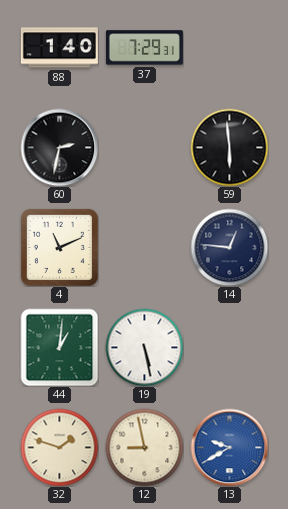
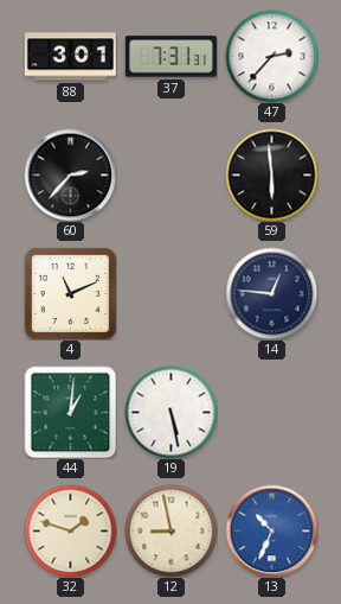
88: 1:40 -> 3:01 (70, 57)
37: 7:29 -> 7:31 (170, 57)
47: none -> 2:37 (271, 56)
60: 2:32 -> 2:37 (70, 174)
13: 9:40 -> 10:34 (271, 530)
